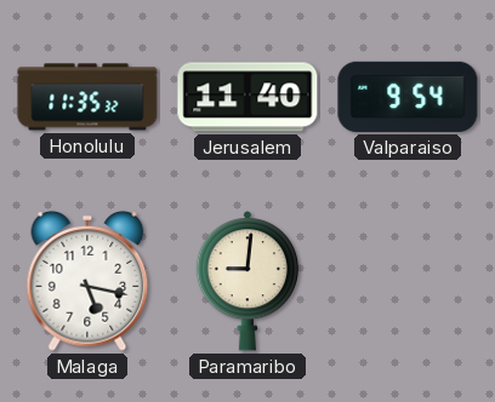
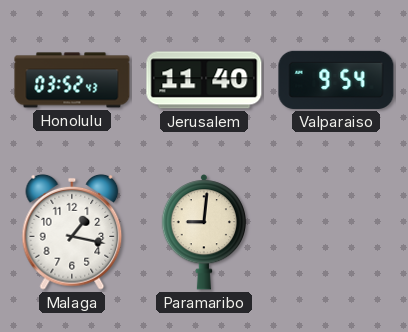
Honolulu: 11:35 -> 03:52 (72, 80)
Malaga: 5:17 -> 1:17 (72, 232)
